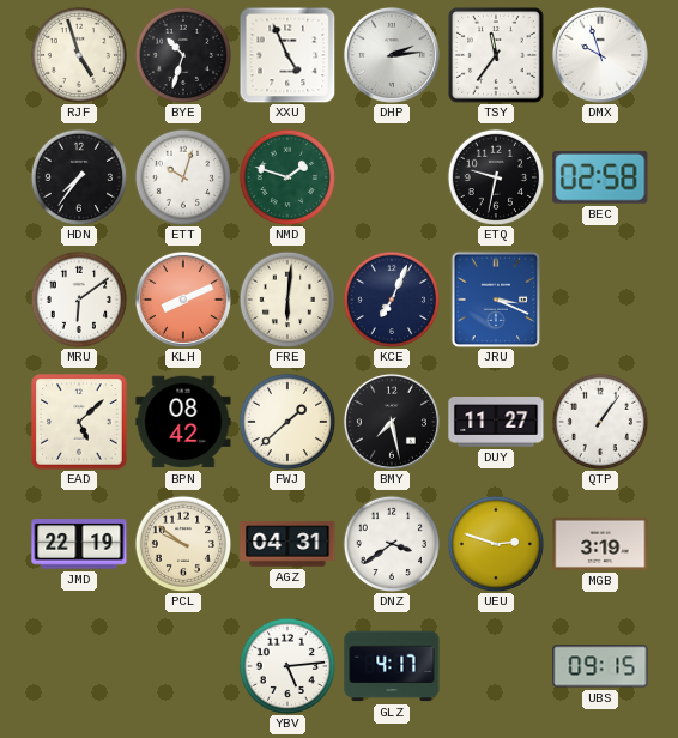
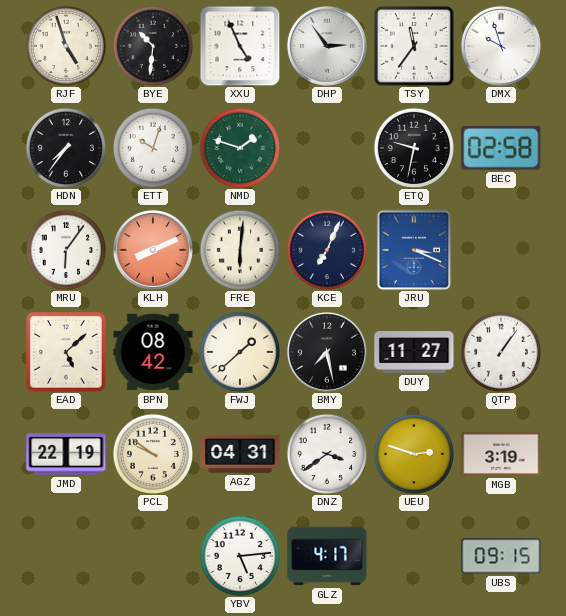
BYE: 10:33 -> 10:31 (152, 45)
DHP: 2:14 -> 2:54 (327, 46)
MRU: 6:09 -> 6:06 (65, 249)
